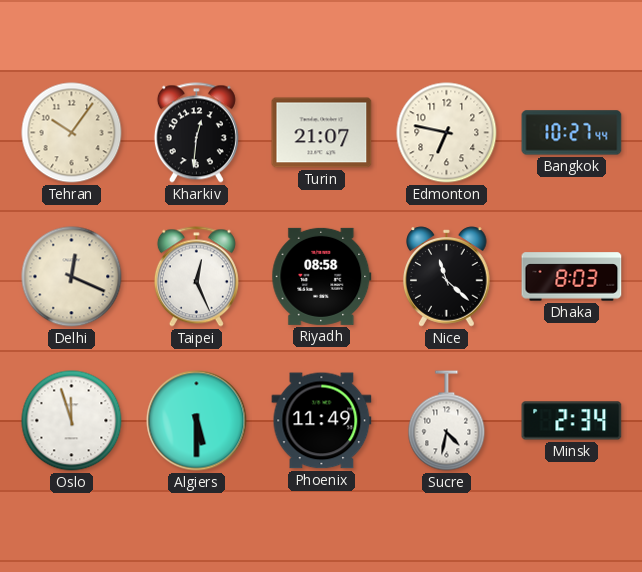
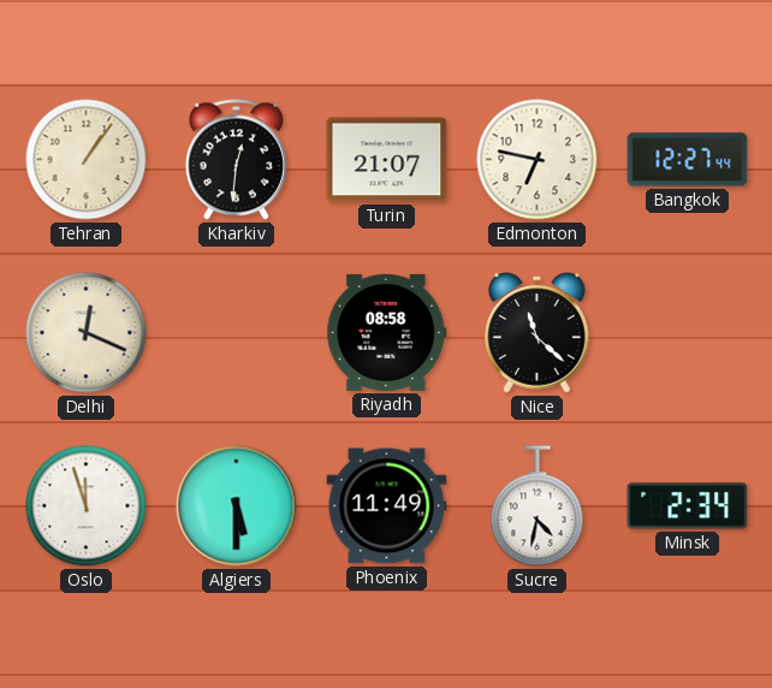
Tehran: 10:06 -> 1:06 (87, 160)
Bangkok: 10:27 -> 12:27 (688, 160)
Taipei: 12:26 -> none (196, 277)
Dhaka: 8:03 -> none (572, 277)
